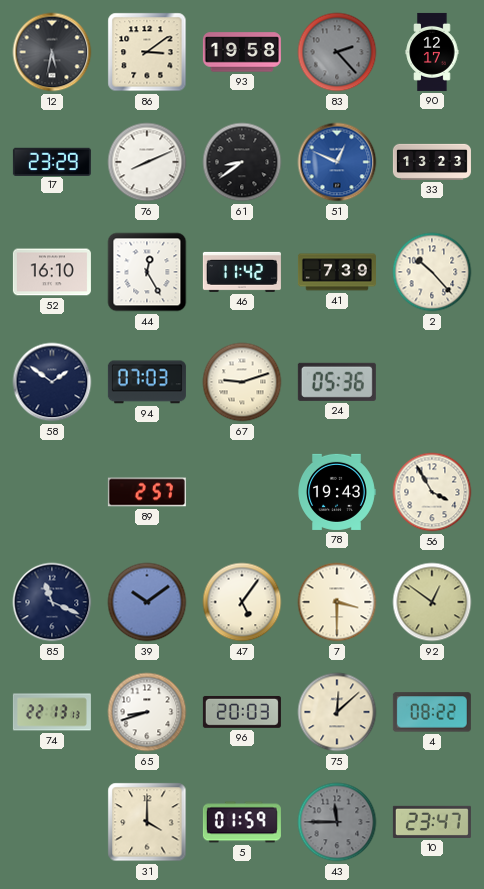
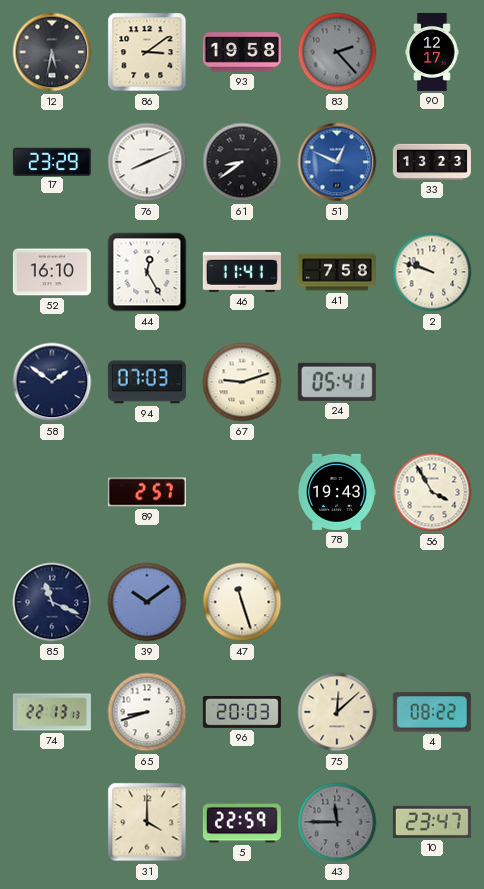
46: 11:42 -> 11:41 (242, 272)
41: 7:39 -> 7:58 (337, 272)
2: 10:23 -> 9:48 (432, 272)
24: 05:36 -> 05:41 (337, 382)
47: 5:06 -> 11:27 (242, 602)
7: 3:30 -> none (337, 602)
92: 12:51 -> none (432, 602)
5: 01:59 -> 22:59 (242, 822)
